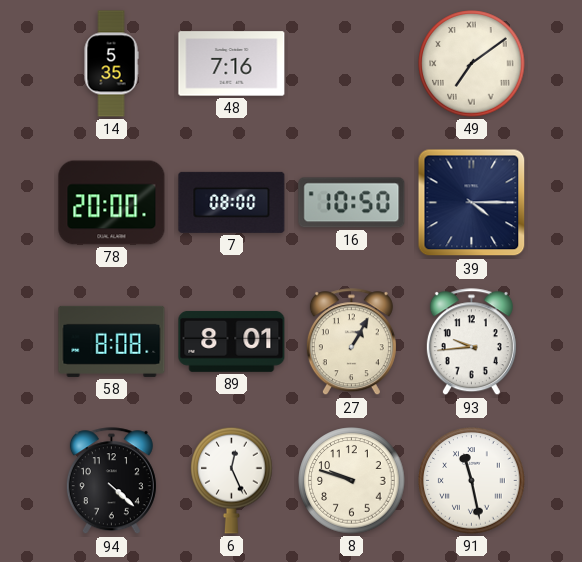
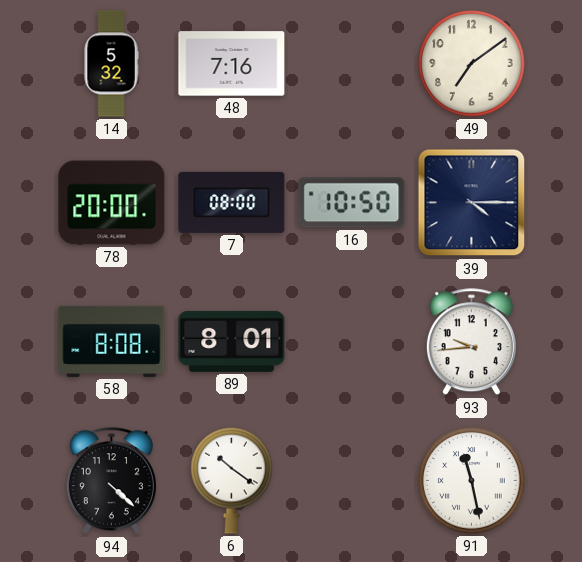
14: 5:35 -> 5:32 (111, 64)
49 numerals: Roman -> Arabic (472, 64)
27: 1:05 -> none (351, 342)
6: 12:26 -> 10:21 (232, 480)
8: 9:48 -> none (352, 481)
